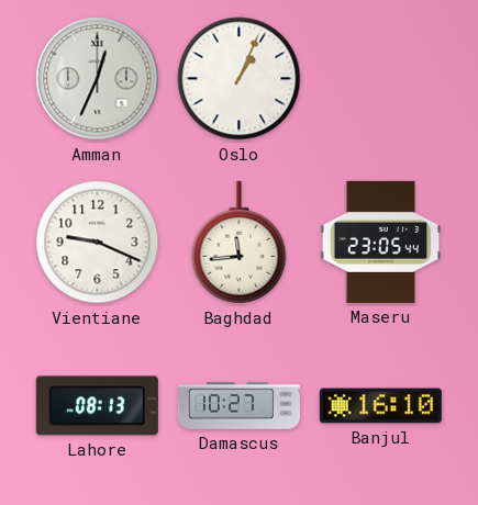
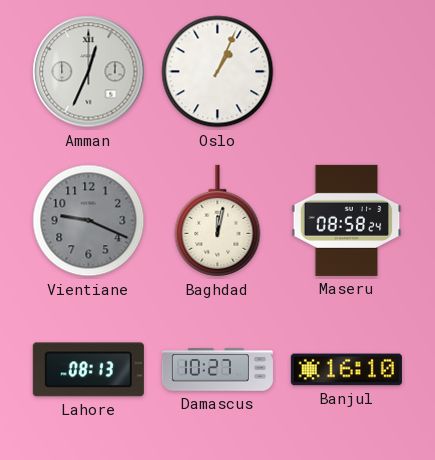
Vientiane dial: white -> grey (89, 221)
Baghdad: 11:44 -> 12:02 (218, 221)
Maseru: 23:05 -> 08:58 (347, 220)
